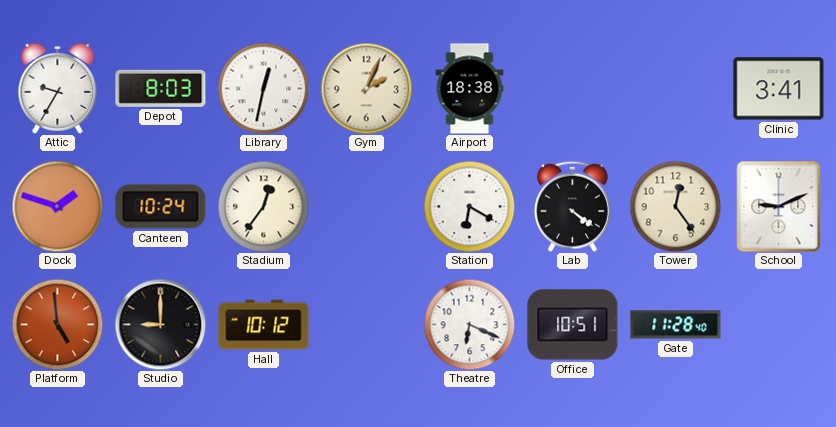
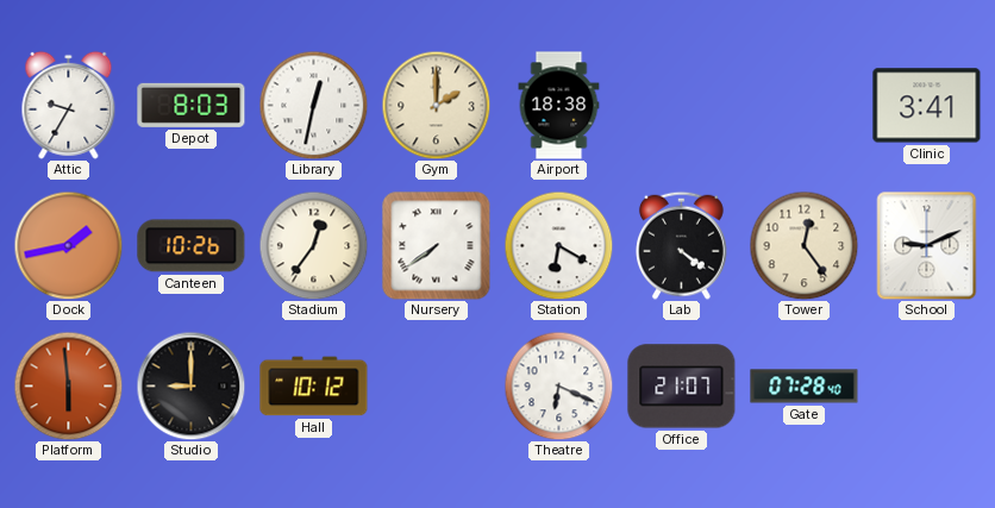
Gym: 2:04 -> 2:00 (436, 105)
Dock: 1:48 -> 1:43 (68, 245)
Canteen: 10:24 -> 10:26 (192, 246)
Nursery: none -> 7:39 (437, 246)
Platform: 4:59 -> 5:59 (68, 385)
Office: 10:51 -> 21:07 (682, 387)
Gate: 11:28 -> 07:28 (805, 387)
